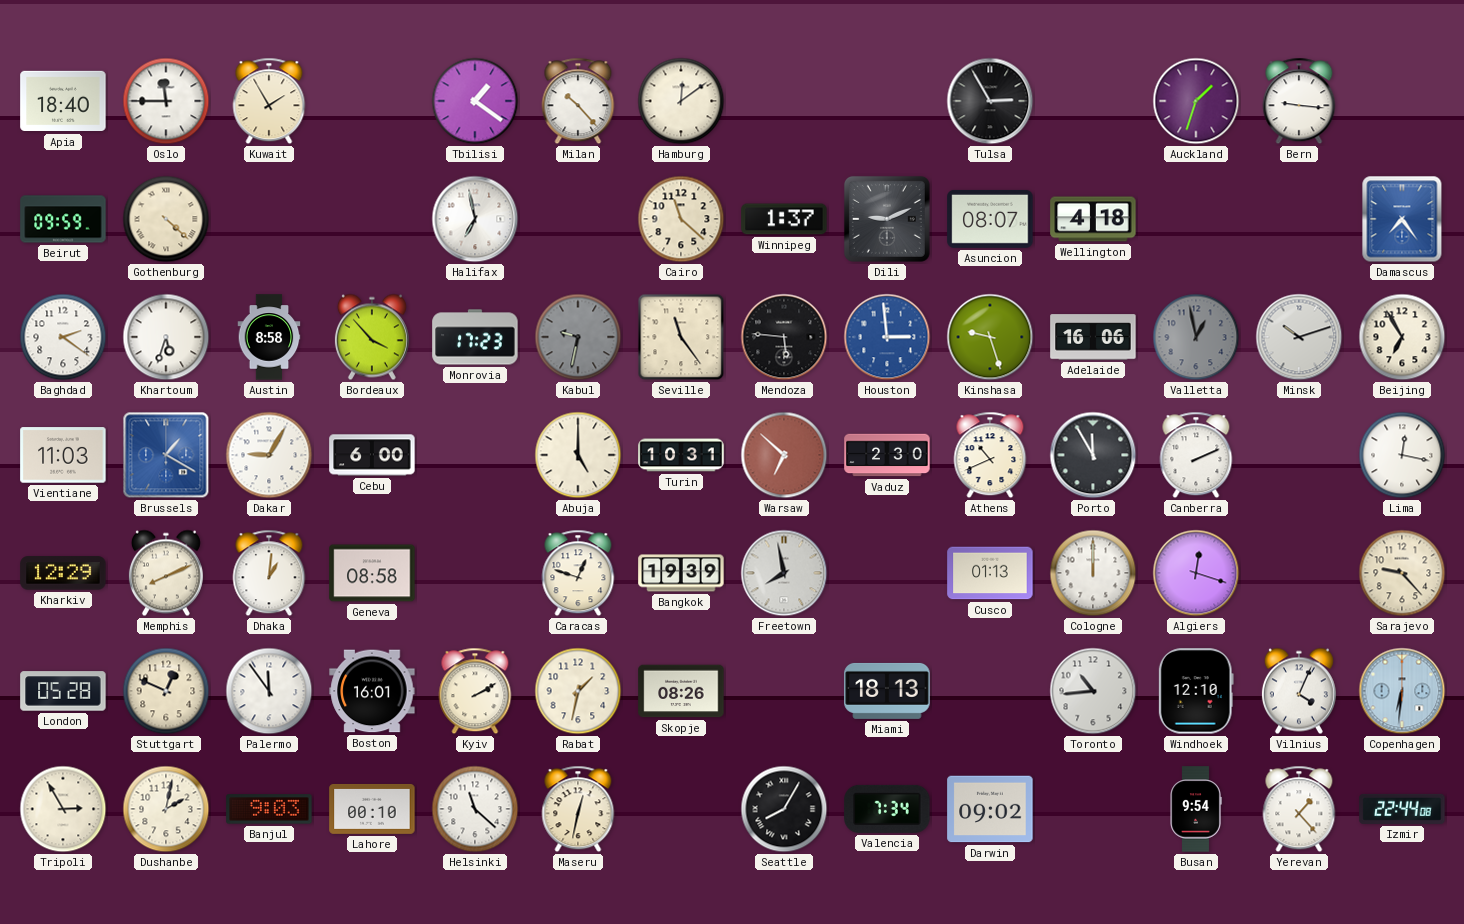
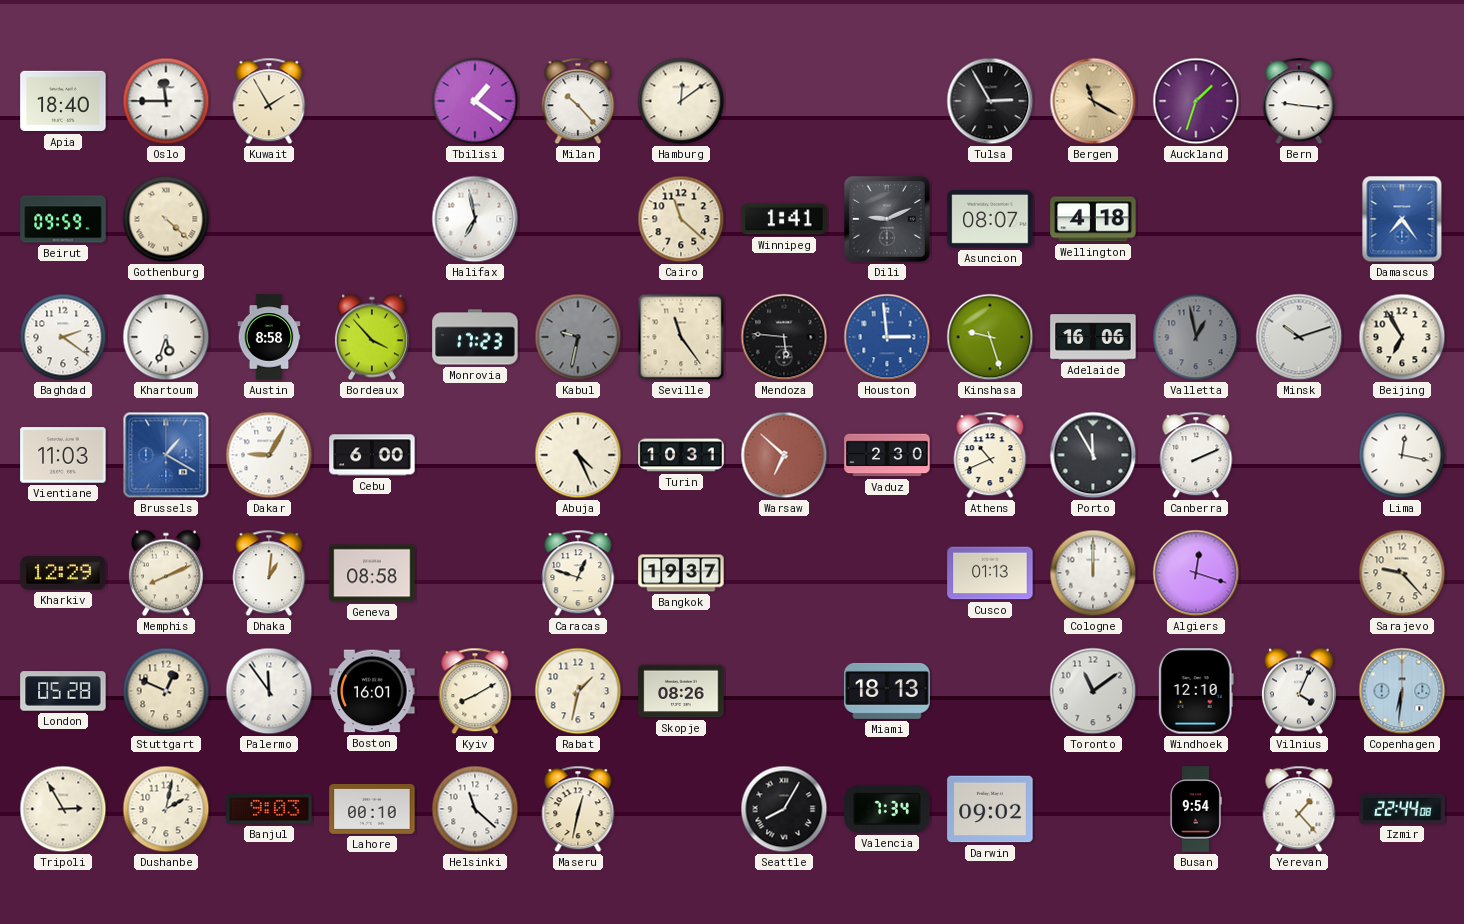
Bergen: none -> 11:20 (1093, 101)
Winnipeg: 1:37 -> 1:41 (784, 219)
Abuja: 5:00 -> 4:26 (578, 455)
Bangkok: 19:39 -> 19:37 (681, 573)
Freetown: 7:58 -> none (784, 573)
Kyiv: 2:10 -> 8:10 (475, 691)
Toronto: 10:44 -> 11:09 (1093, 691)
